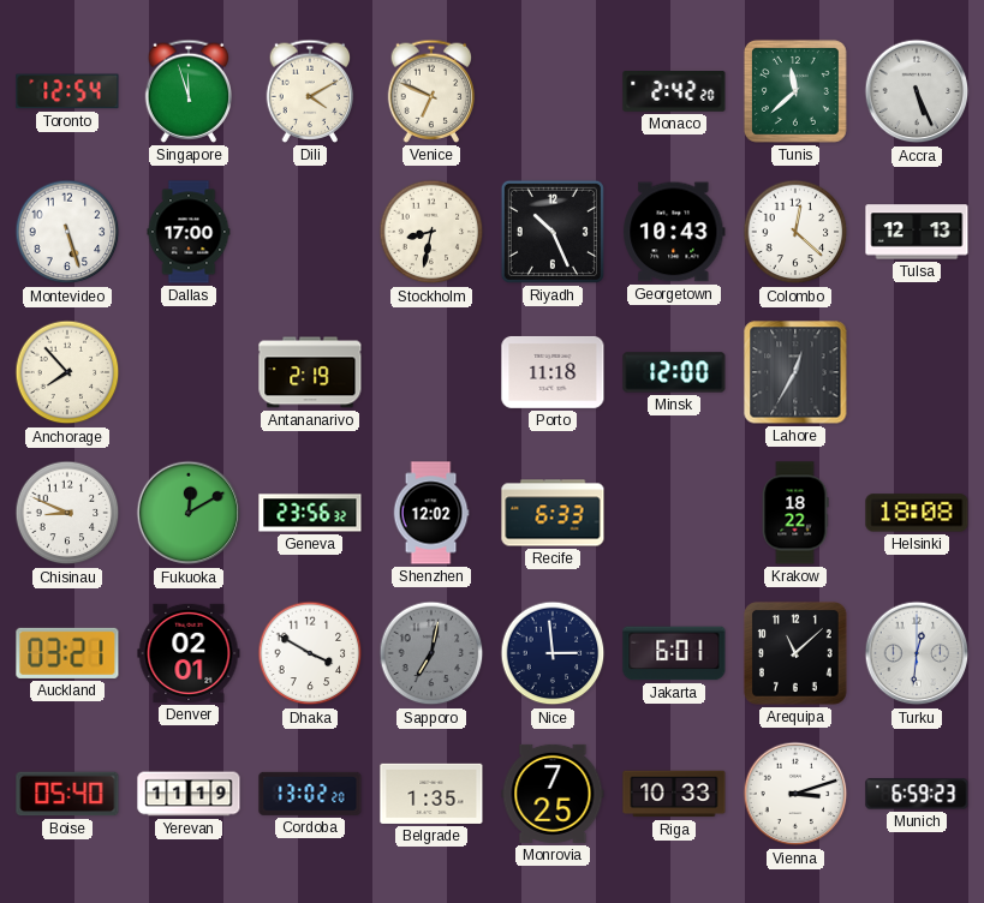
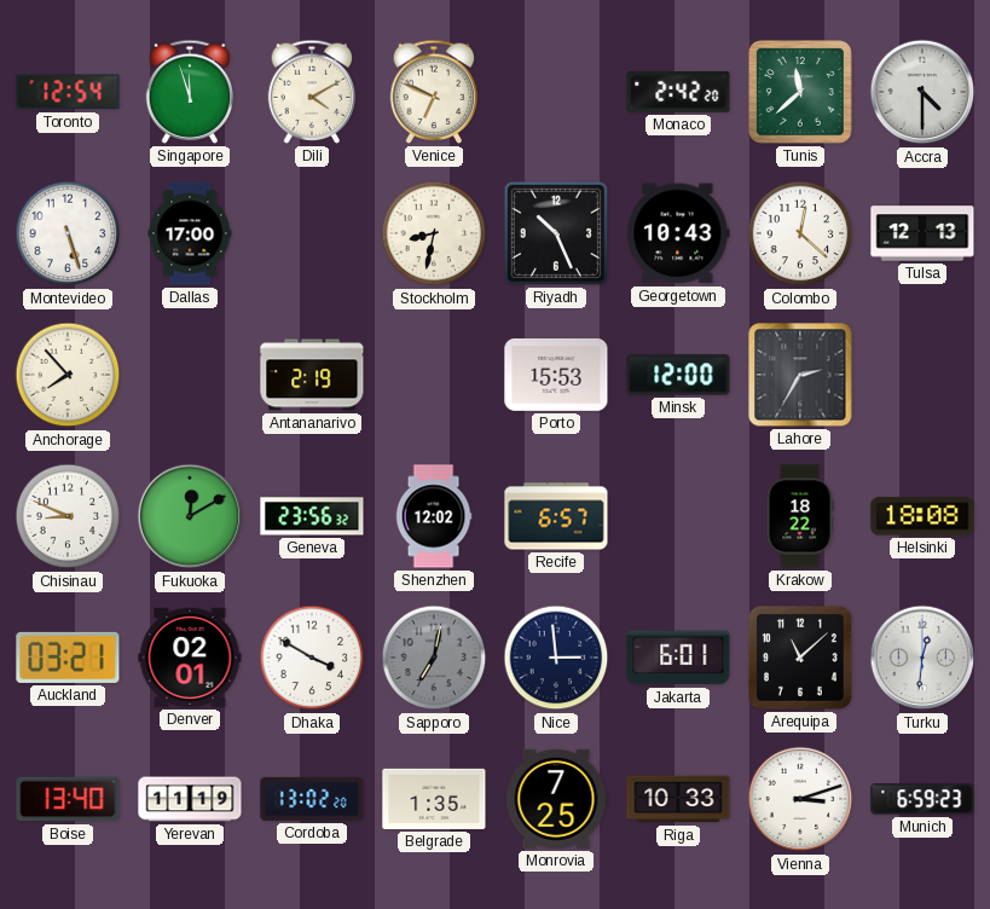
Accra: 5:26 -> 4:30 (922, 92)
Porto: 11:18 -> 15:53 (556, 375)
Lahore: 12:35 -> 2:35 (800, 375)
Recife: 6:33 -> 6:57 (556, 516)
Boise: 05:40 -> 13:40 (68, 799)
